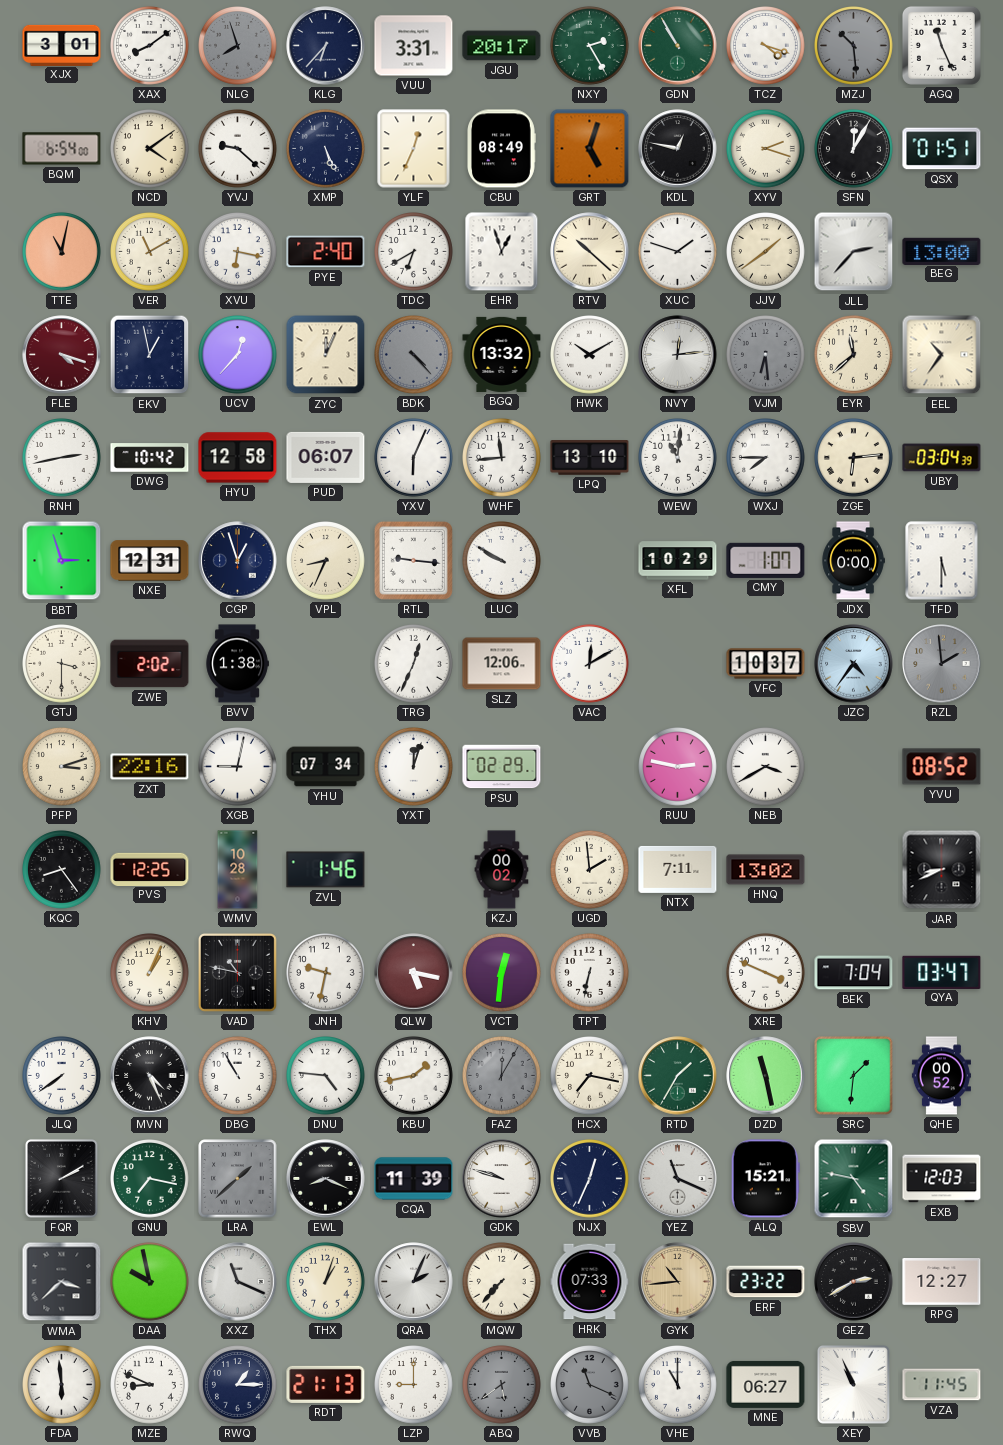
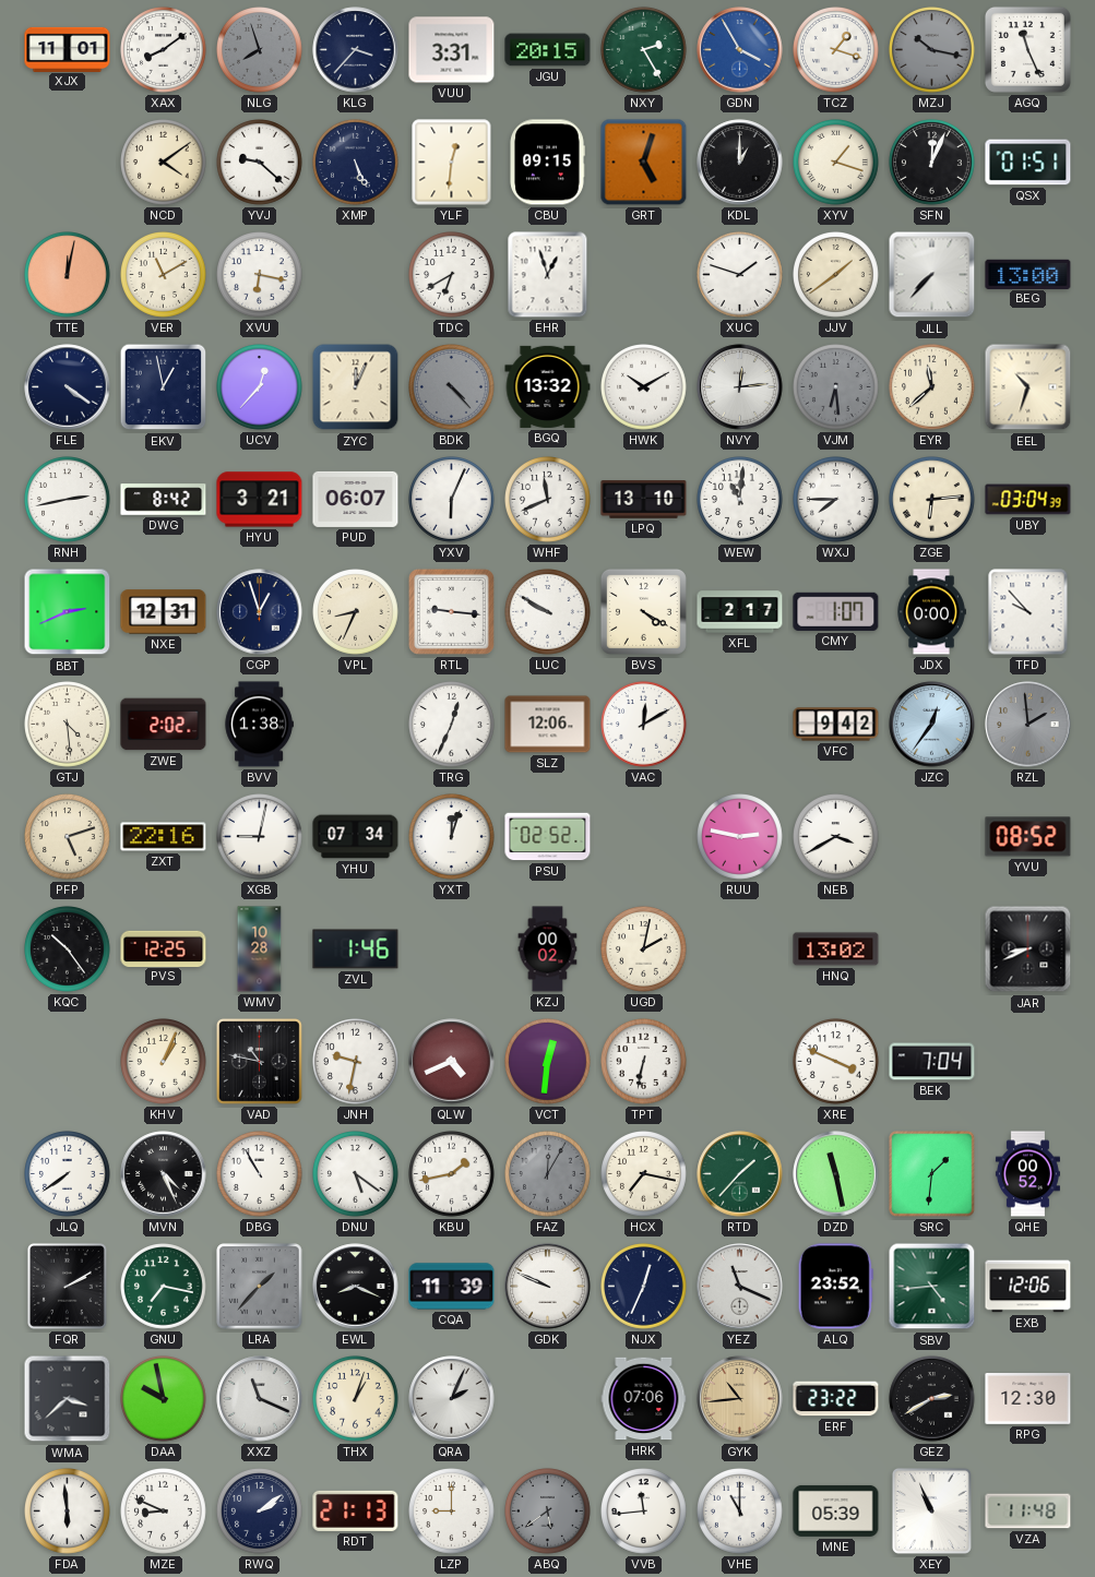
XJX: 3:01 -> 11:01 (68, 49)
KLG: 6:37 -> 3:37 (356, 50)
JGU: 20:17 -> 20:15 (548, 50)
GDN: 10:55 -> 3:55 (740, 50)
GDN dial: green -> blue (740, 50)
TCZ: 4:18 -> 1:18 (836, 50)
MZJ: 10:29 -> 10:17 (932, 50)
BQM: 6:54 -> none (62, 149)
YLF: 12:34 -> 12:31 (452, 163)
CBU: 08:49 -> 09:15 (547, 163)
KDL: 12:47 -> 1:00 (740, 163)
XYV: 2:18 -> 1:18 (836, 163)
SFN: 12:05 -> 12:04 (932, 163)
TTE: 11:02 -> 12:02 (68, 275)
PYE: 2:40 -> none (326, 252)
RTV: 10:22 -> none (590, 252)
JLL: 2:37 -> 7:37 (932, 275)
FLE: 4:18 -> 4:21 (68, 387)
FLE dial: burgundy -> navy (68, 387)
EEL: 10:36 -> 10:33 (1028, 387)
DWG: 10:42 -> 8:42 (164, 500)
HYU: 12:58 -> 3:21 (260, 500)
WHF: 11:44 -> 11:41 (548, 500)
BBT: 2:57 -> 2:41 (68, 612)
BVS: none -> 4:20 (643, 611)
XFL: 10:29 -> 2:17 (740, 612)
TFD: 5:30 -> 9:53 (1028, 612)
GTJ: 3:30 -> 4:29 (68, 725)
VFC: 10:37 -> 9:42 (836, 725)
JZC: 4:36 -> 12:36 (932, 725)
PFP: 3:12 -> 5:12 (68, 837)
PSU: 02:29 -> 02:52 (548, 837)
KQC: 8:24 -> 10:24 (68, 949)
UGD: 1:59 -> 2:02 (644, 949)
NTX: 7:11 -> none (678, 869)
QLW: 5:17 -> 4:41 (452, 1062)
QYA: 03:47 -> none (942, 972)
DNU: 4:46 -> 5:21 (356, 1174)
RTD: 1:35 -> 1:37 (740, 1174)
LRA: 1:38 -> 1:37 (260, 1287)
GDK: 9:48 -> 9:49 (548, 1287)
ALQ: 15:21 -> 23:52 (835, 1287)
SBV: 4:47 -> 4:44 (932, 1287)
EXB: 12:03 -> 12:06 (1028, 1287)
MQW: 7:37 -> none (502, 1282)
HRK: 07:33 -> 07:06 (644, 1399)
RPG: 12:27 -> 12:30 (1028, 1399)
RWQ: 1:15 -> 2:09 (260, 1512)
VVB: 11:19 -> 11:44 (644, 1512)
VVB dial: grey -> white (644, 1512)
MNE: 06:27 -> 05:39 (836, 1510)
VZA: 11:45 -> 11:48 (1028, 1512)
